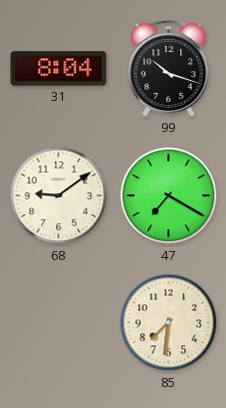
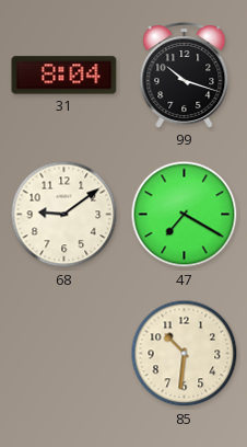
85: 7:31 -> 10:31 (185, 354)
